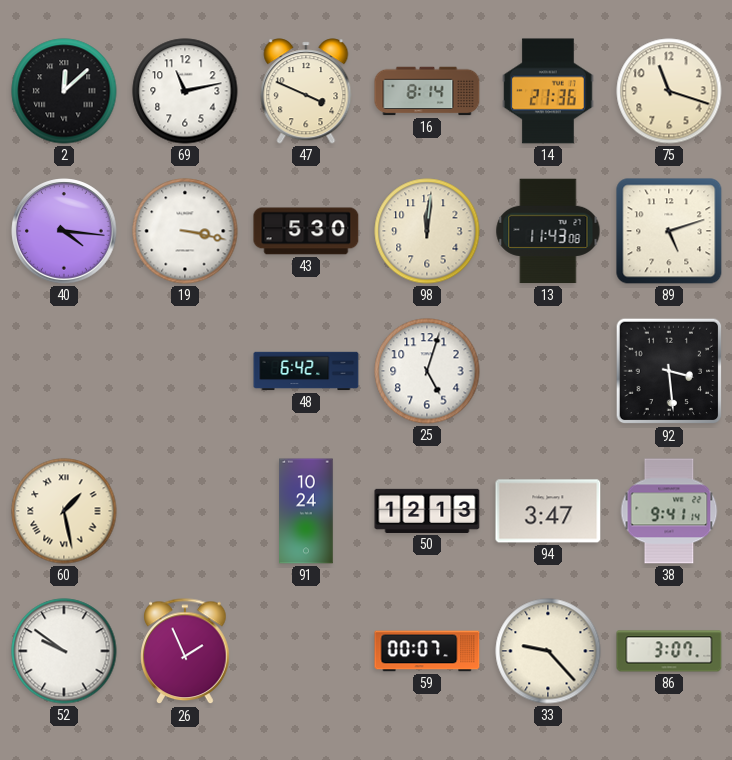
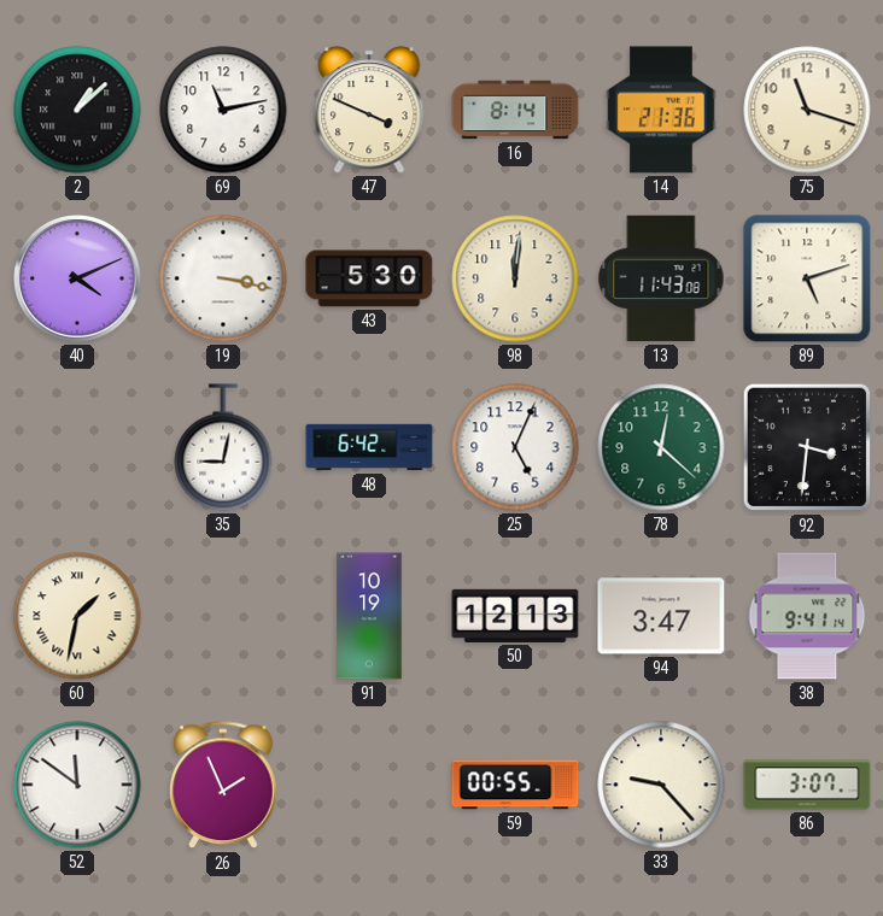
2: 12:08 -> 1:08 (77, 110)
40: 4:16 -> 4:11 (77, 278)
35: none -> 9:02 (223, 447)
25: 5:03 -> 5:04 (515, 447)
78: none -> 12:22 (661, 447)
92: 3:29 -> 3:31 (807, 447)
60: 1:28 -> 1:32 (77, 616)
91: 10:24 -> 10:19 (369, 616)
52: 9:51 -> 11:51 (77, 785)
59: 00:07 -> 00:55 (515, 785)
